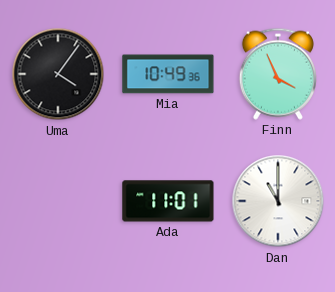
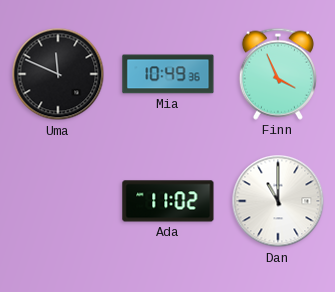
Uma: 4:06 -> 11:49 (58, 74)
Ada: 11:01 -> 11:02 (168, 201)
